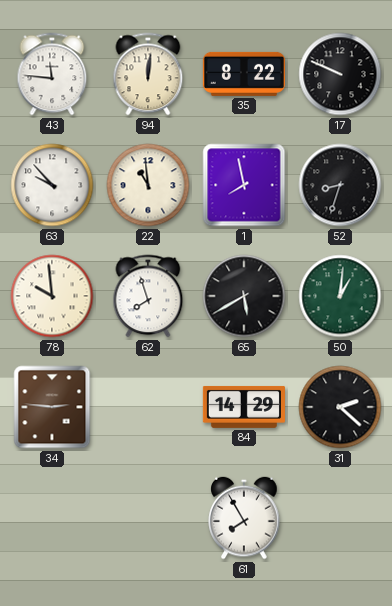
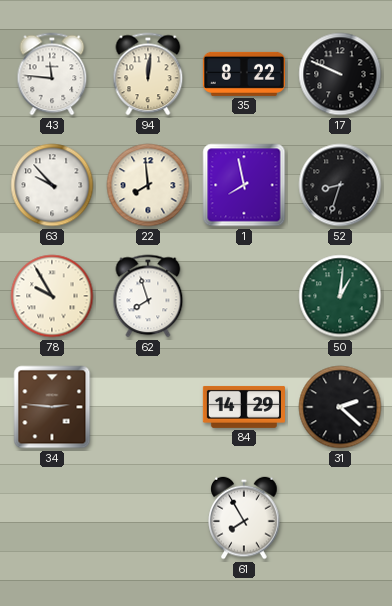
22: 10:59 -> 7:59 (148, 185)
78: 9:59 -> 9:55 (52, 296)
65: 5:40 -> none (244, 296)
